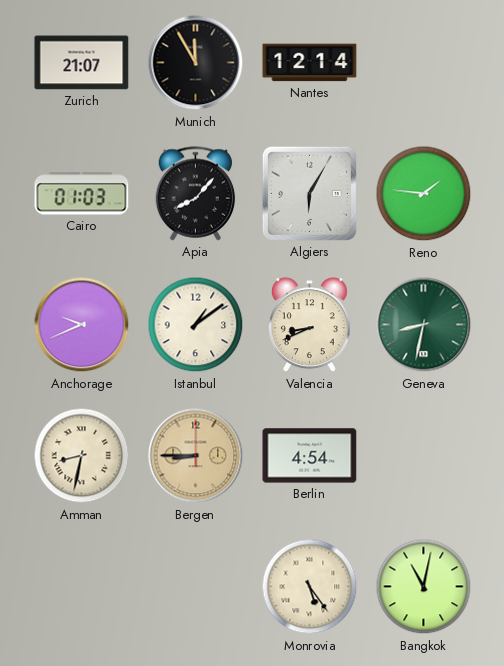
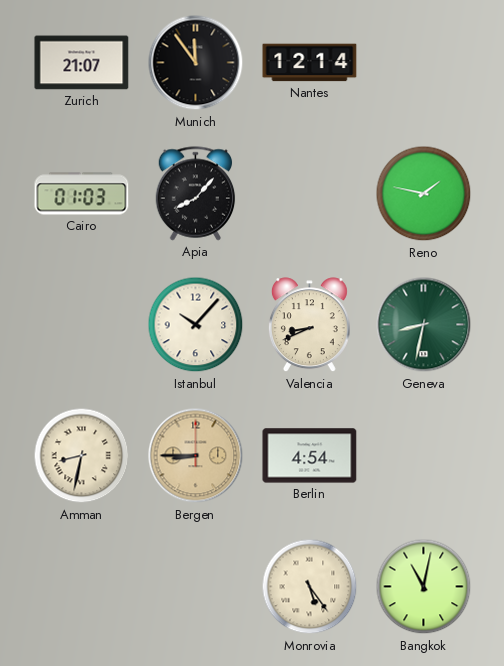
Munich: 11:55 -> 11:54 (196, 63)
Algiers: 6:05 -> none (309, 193)
Reno: 1:46 -> 1:47 (424, 194)
Anchorage: 9:41 -> none (82, 325)
Istanbul: 1:09 -> 10:07 (196, 325)
